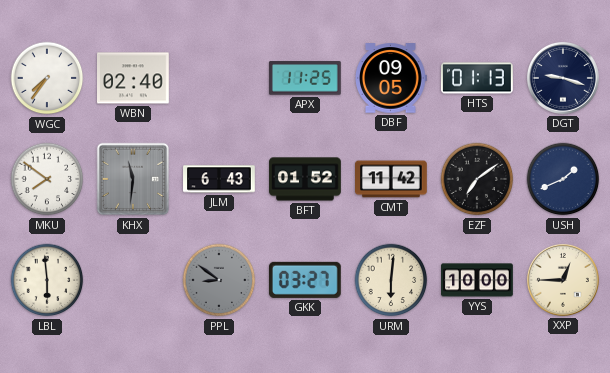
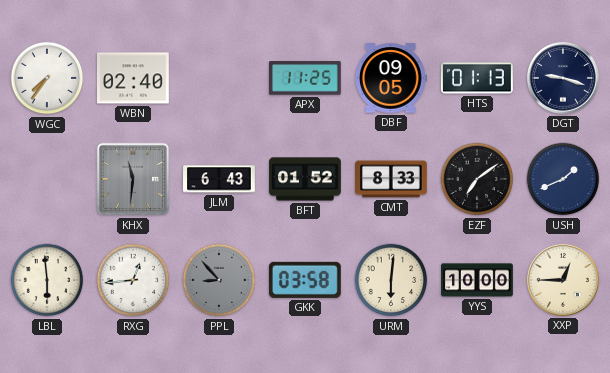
MKU: 7:51 -> none (47, 179)
CMT: 11:42 -> 8:33 (392, 179)
RXG: none -> 12:44 (133, 280)
PPL: 8:51 -> 8:53 (219, 280)
GKK: 03:27 -> 03:58 (305, 280)
